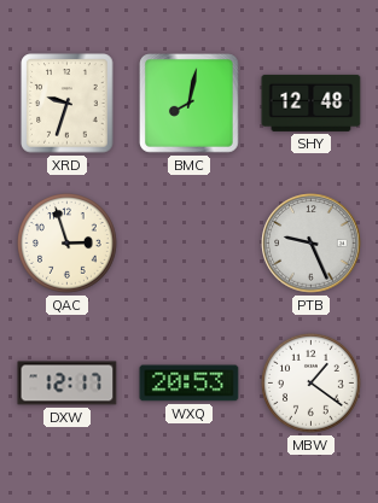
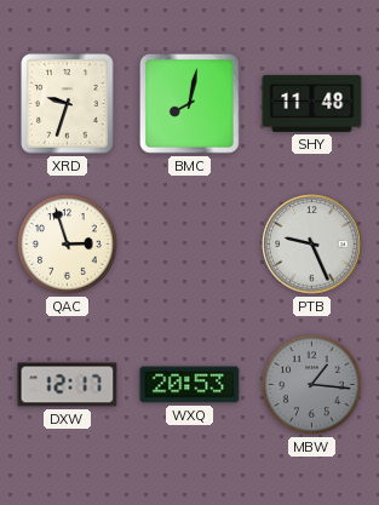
SHY: 12:48 -> 11:48 (312, 103)
MBW: 1:21 -> 1:16 (312, 385)
MBW dial: white -> grey (312, 385)
